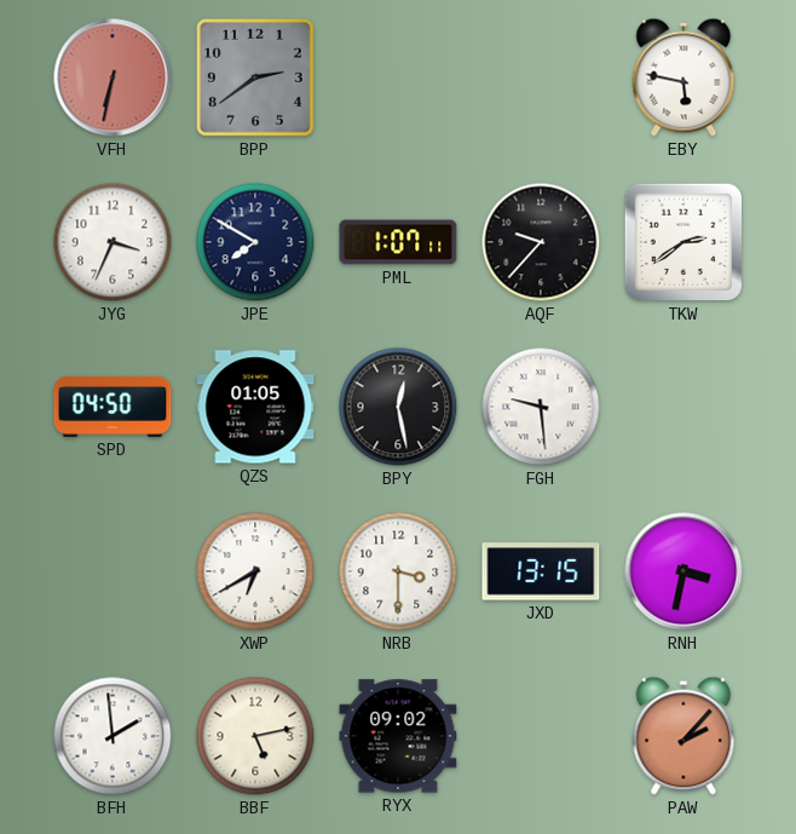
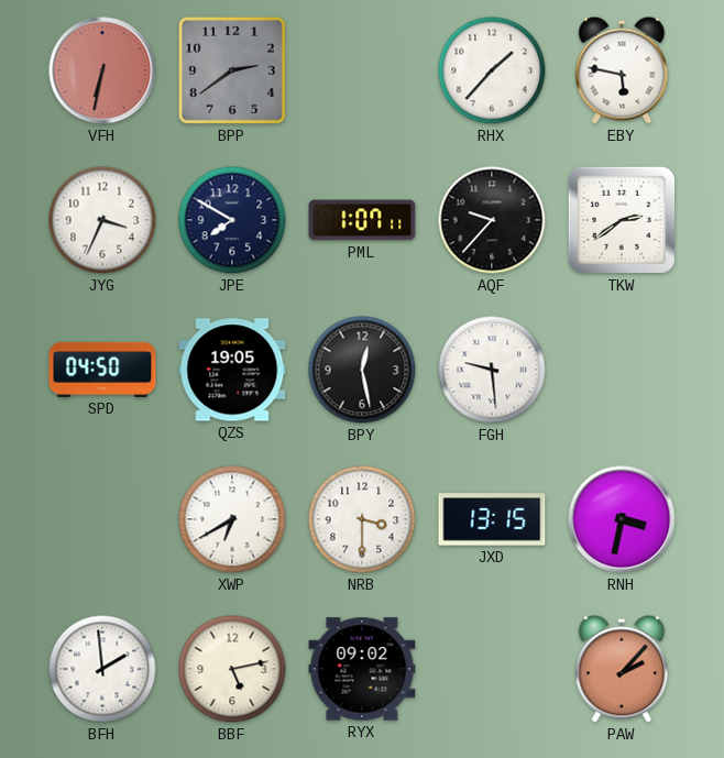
RHX: none -> 1:37 (492, 70)
QZS: 01:05 -> 19:05 (232, 370)
